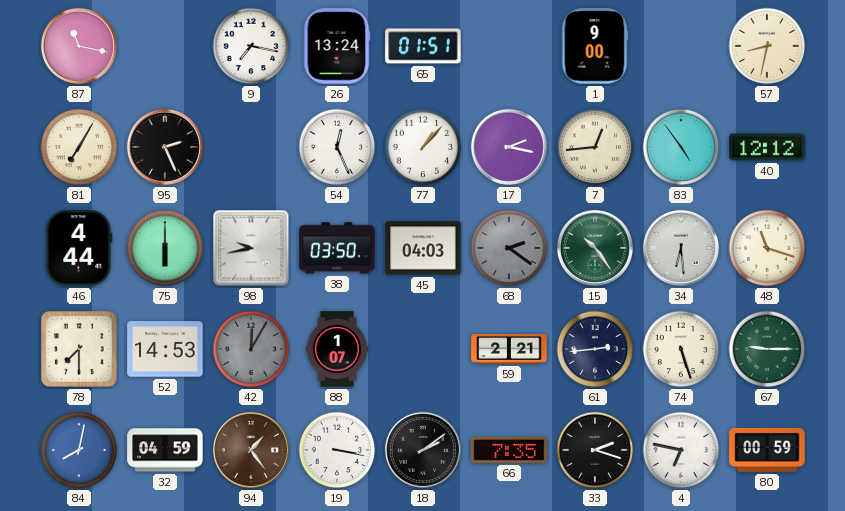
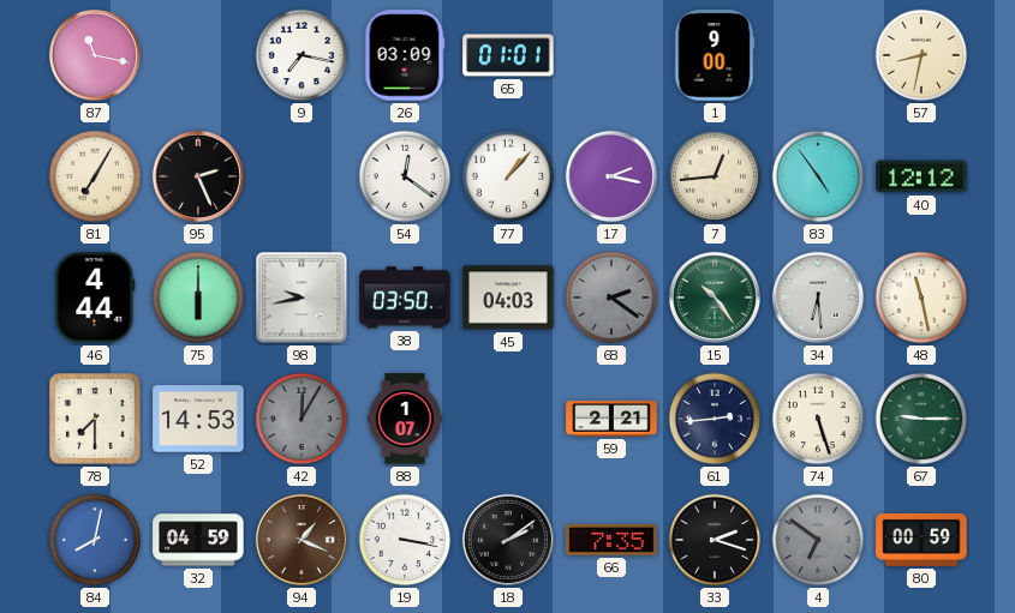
26: 13:24 -> 03:09 (405, 55)
65: 01:51 -> 01:01 (508, 55)
54: 12:26 -> 12:21 (405, 176)
48: 11:18 -> 11:28 (921, 298)
94: 1:24 -> 1:19 (301, 540)
4: 6:47 -> 6:51 (818, 540)
4 dial: white -> grey (818, 540)
